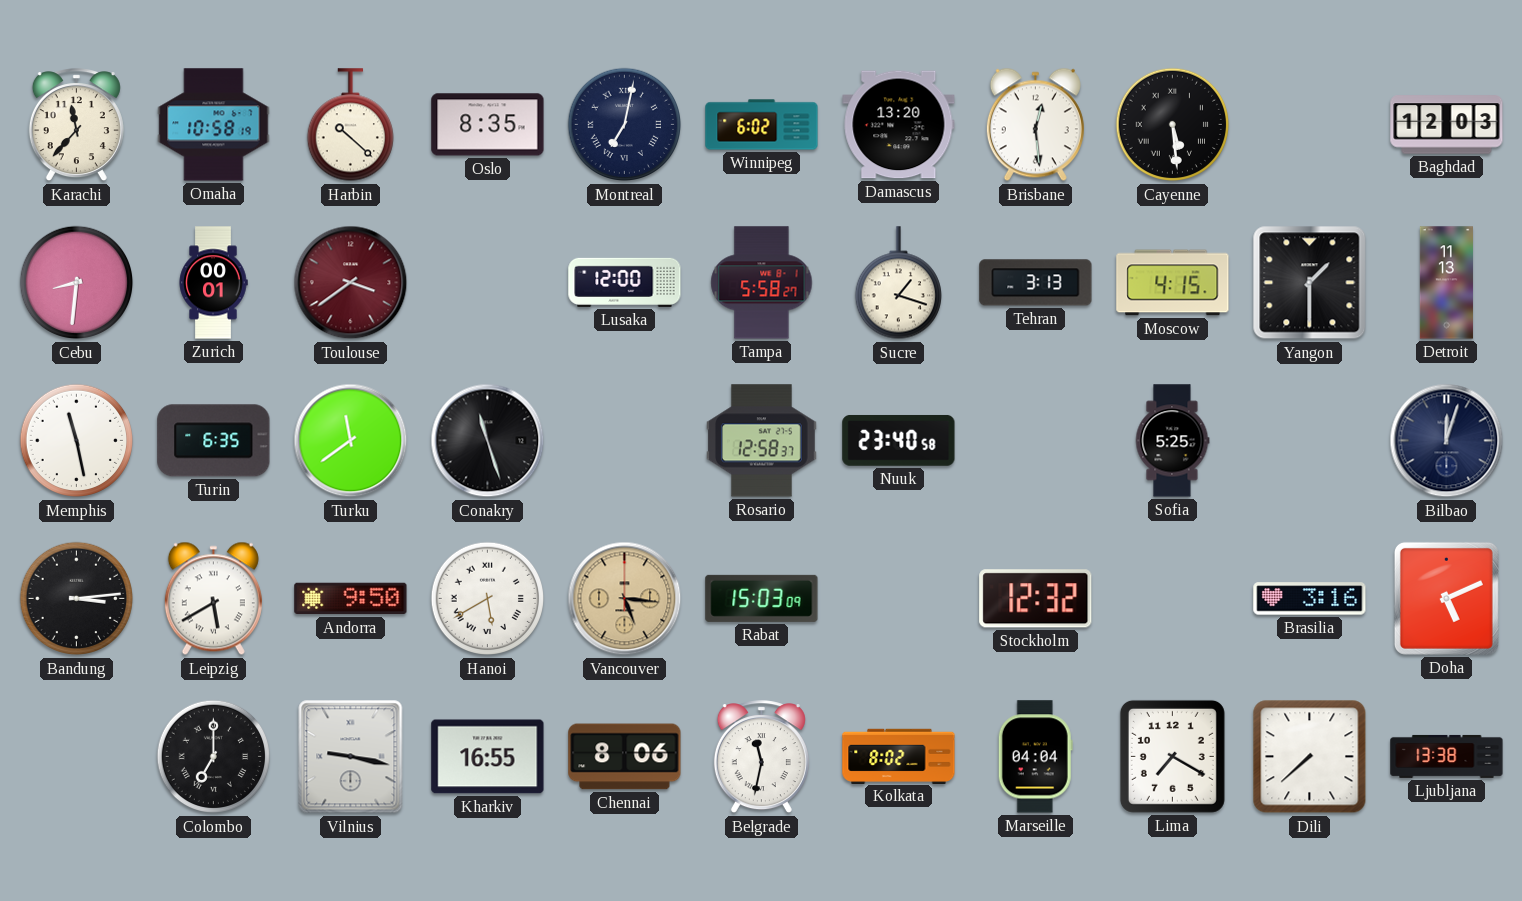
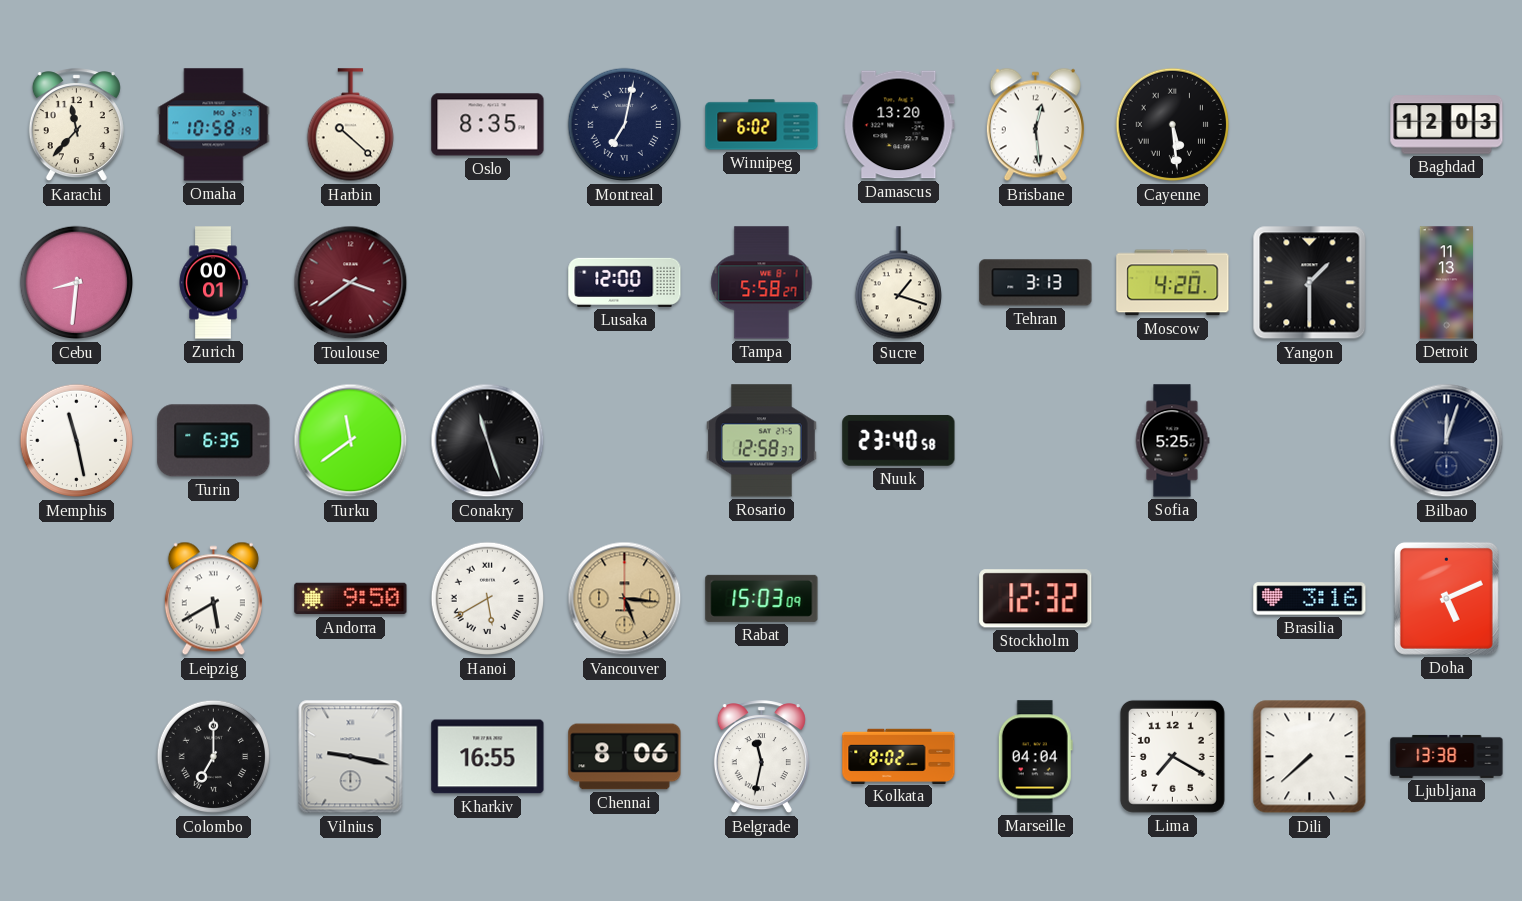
Moscow: 4:15 -> 4:20 (1173, 283)
Bandung: 3:14 -> none (77, 599)
